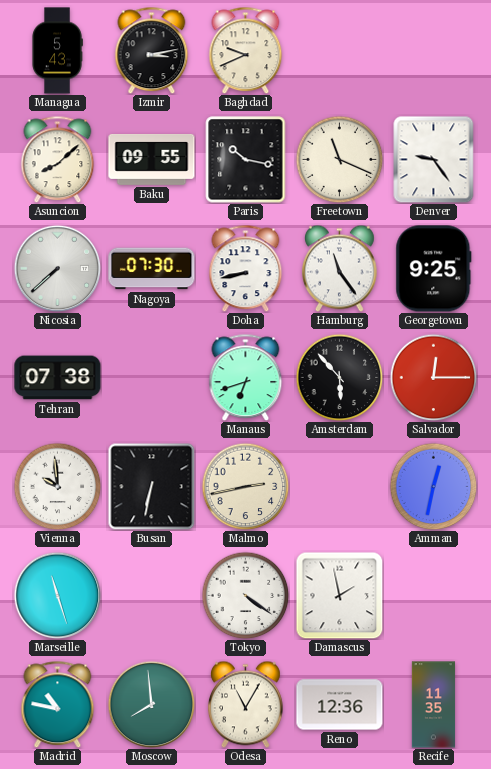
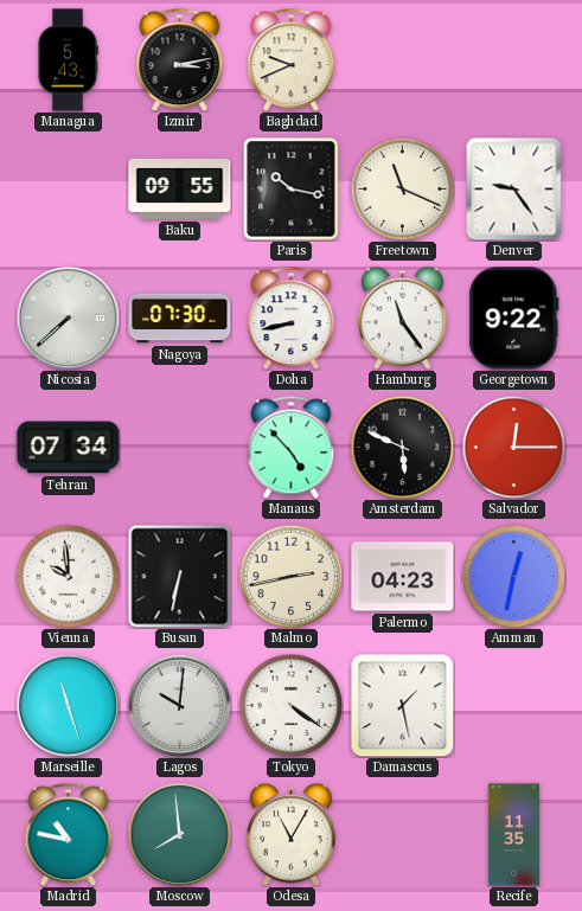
Asuncion: 8:08 -> none (58, 159)
Georgetown: 9:25 -> 9:22 (514, 319)
Tehran: 07:38 -> 07:34 (69, 448)
Manaus: 6:42 -> 4:53 (292, 447)
Amsterdam: 5:53 -> 5:49 (402, 447)
Palermo: none -> 04:23 (403, 577)
Lagos: none -> 10:01 (179, 705)
Damascus: 1:58 -> 1:28 (402, 705)
Reno: 12:36 -> none (340, 705)
